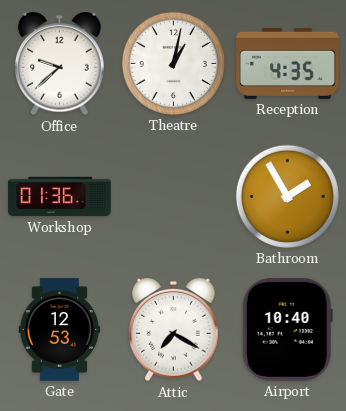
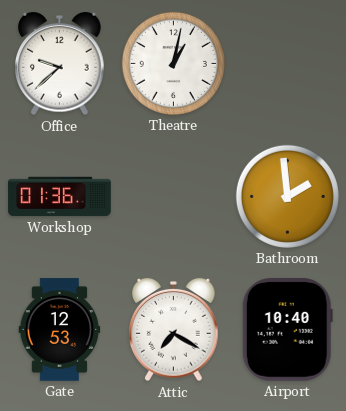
Reception: 4:35 -> none (288, 63)
Bathroom: 1:55 -> 1:59 (287, 196)
